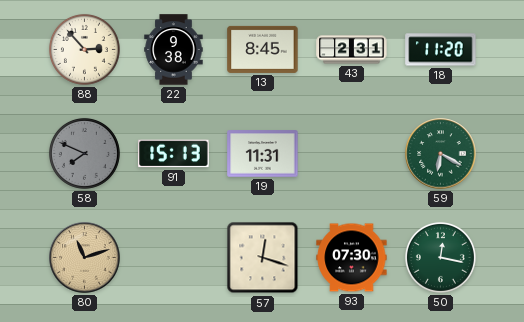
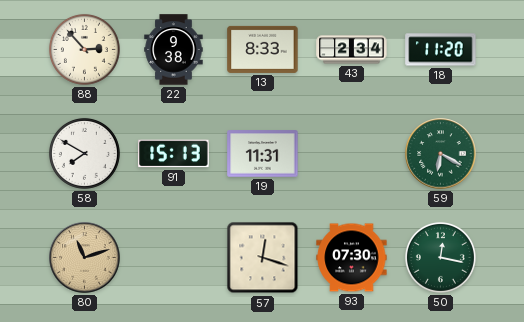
13: 8:45 -> 8:33 (263, 49)
43: 2:31 -> 2:34 (352, 50)
58: 7:49 -> 7:50 (84, 153)
58 dial: grey -> white (84, 153)
